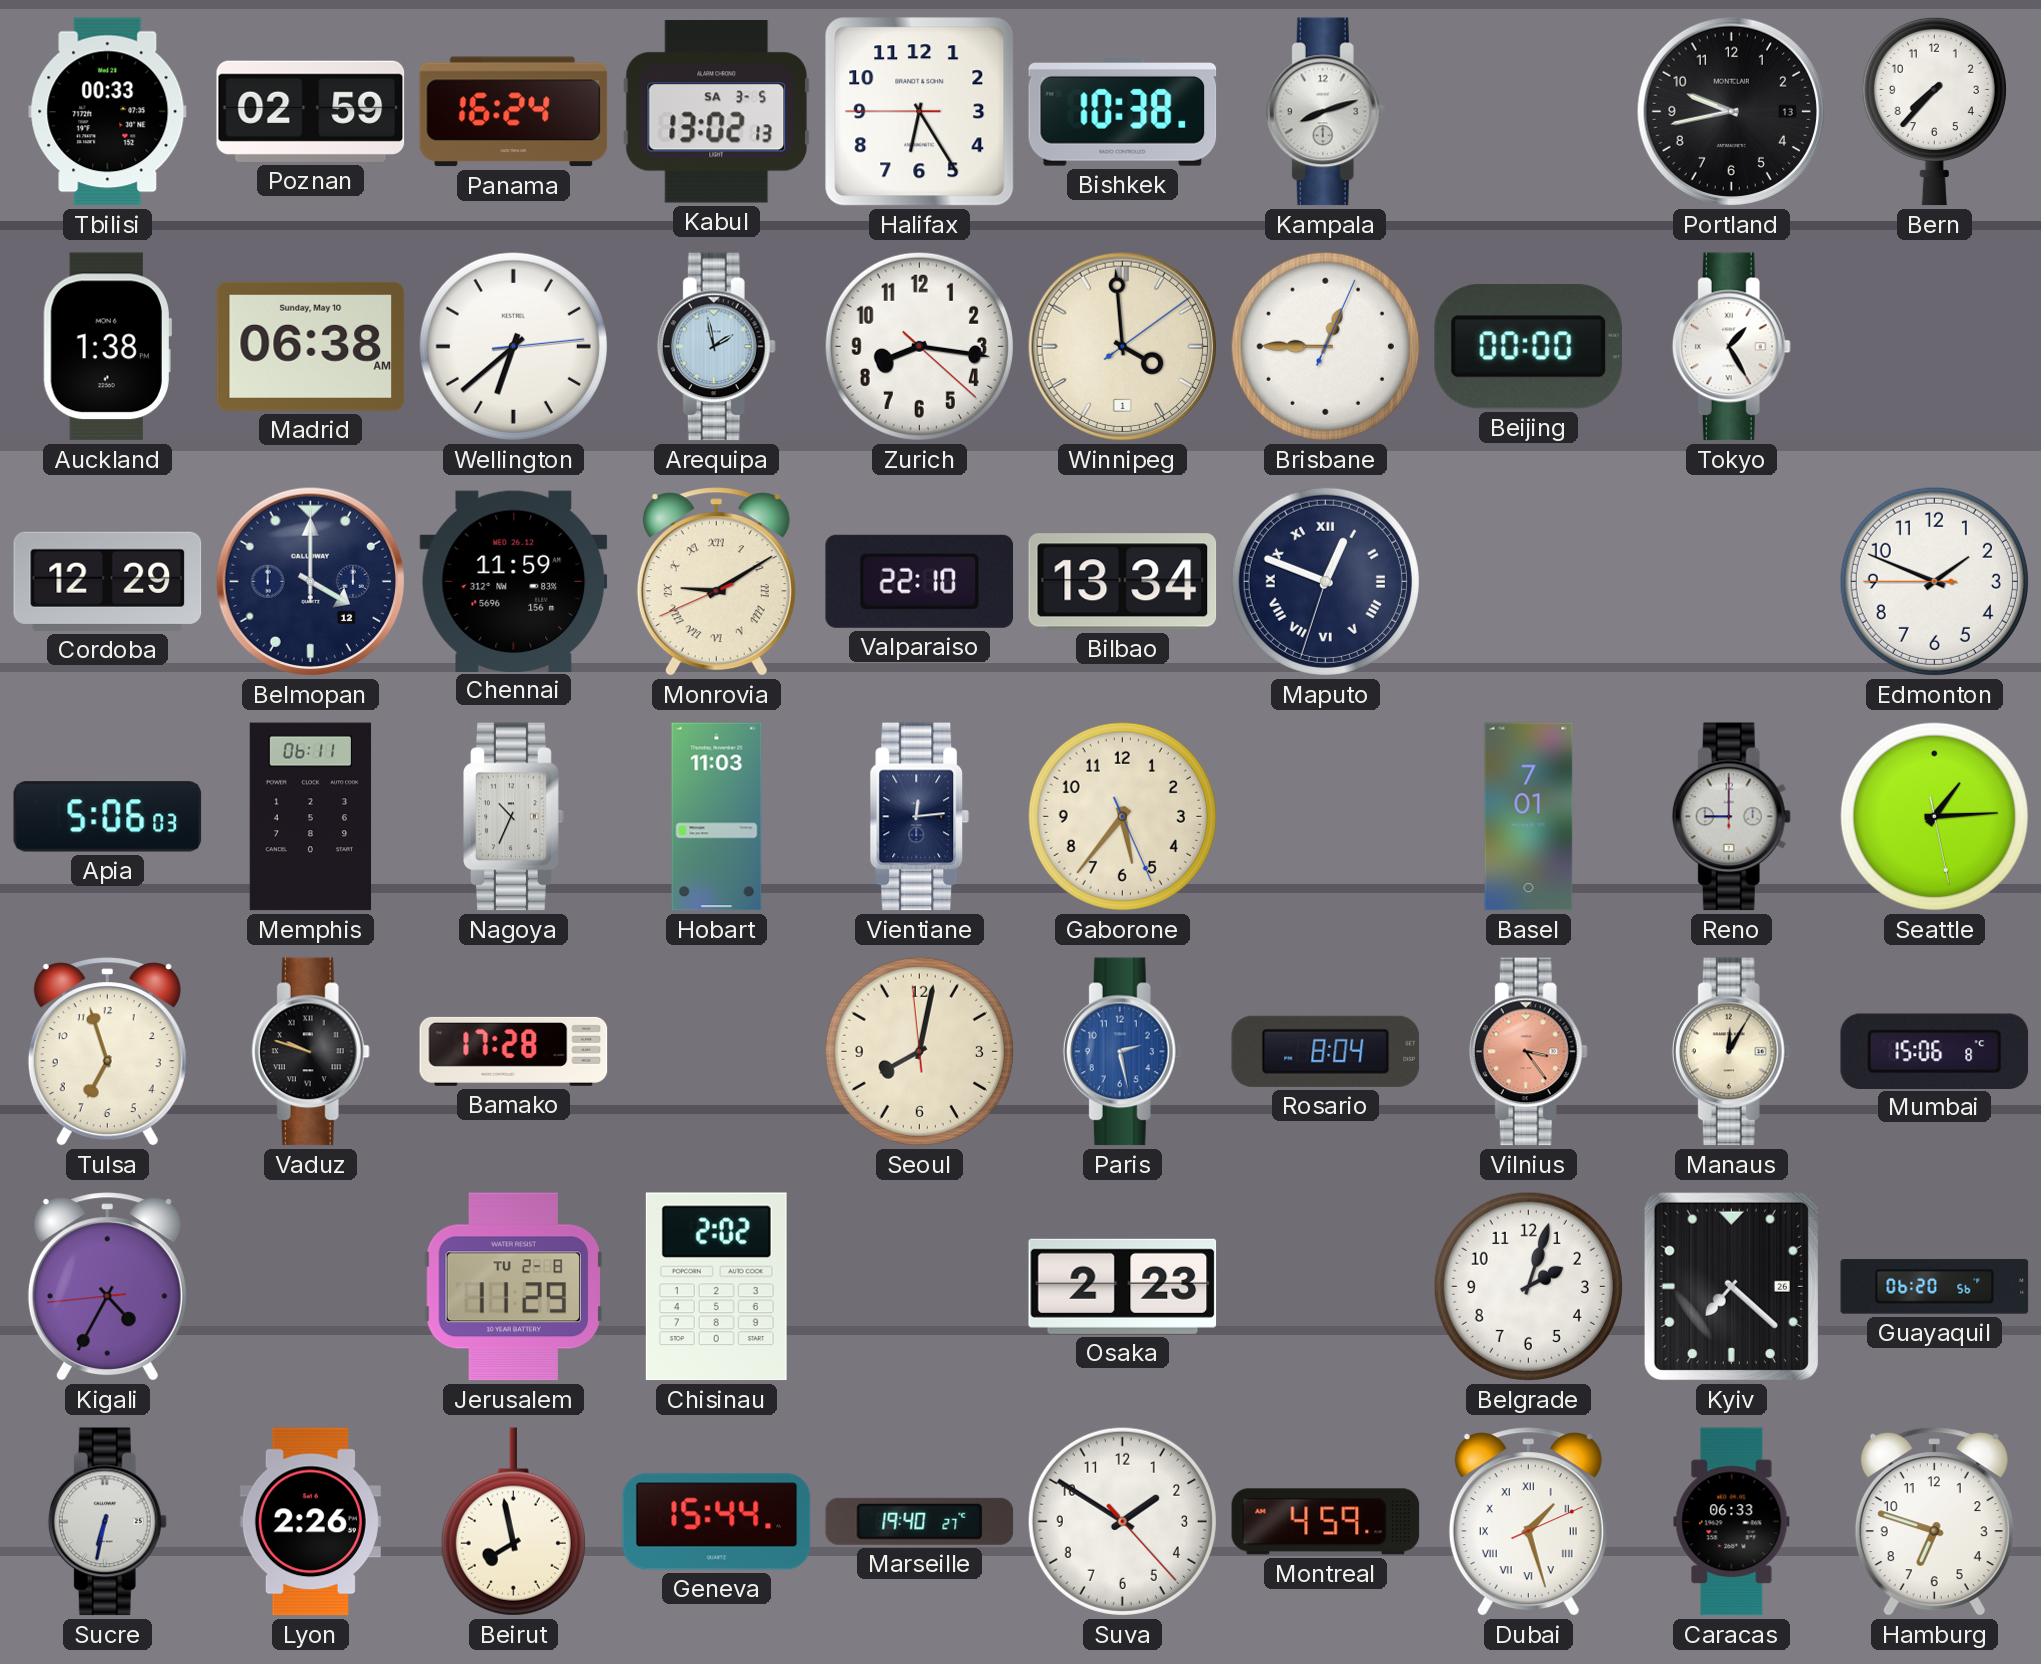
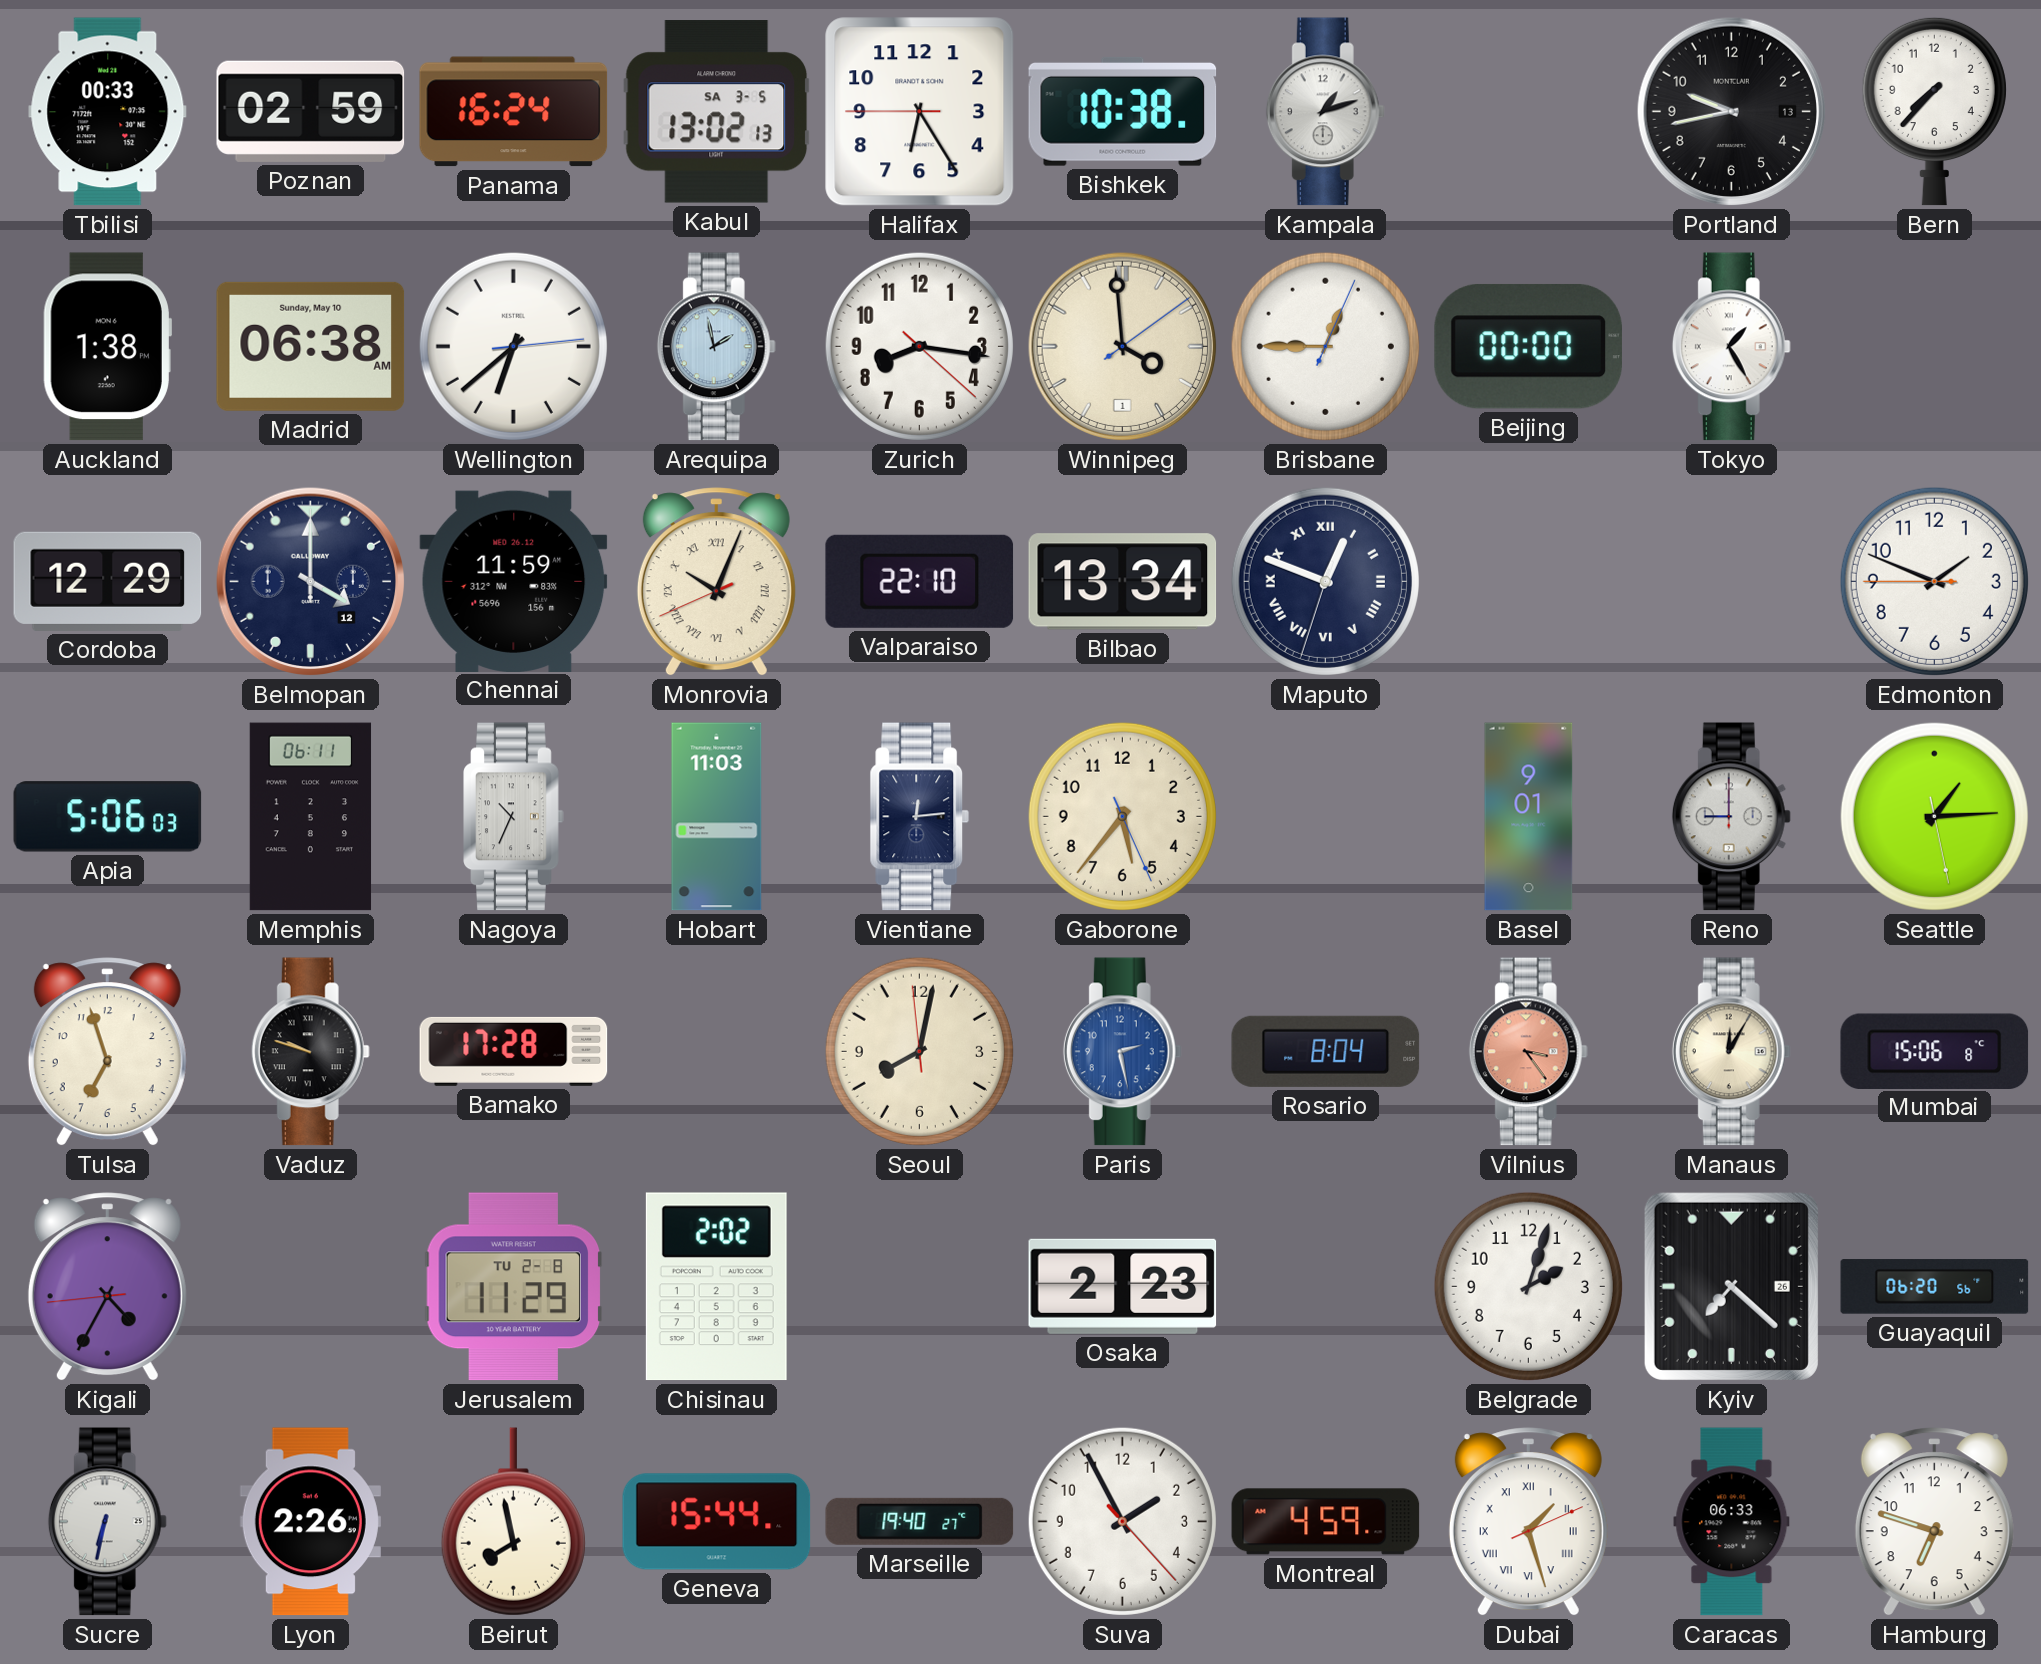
Kampala: 8:12 -> 1:12 (1325, 112)
Monrovia: 9:09 -> 10:03 (716, 582)
Basel: 7:01 -> 9:01 (1529, 817)
Suva: 1:50 -> 1:55 (1122, 1521)
